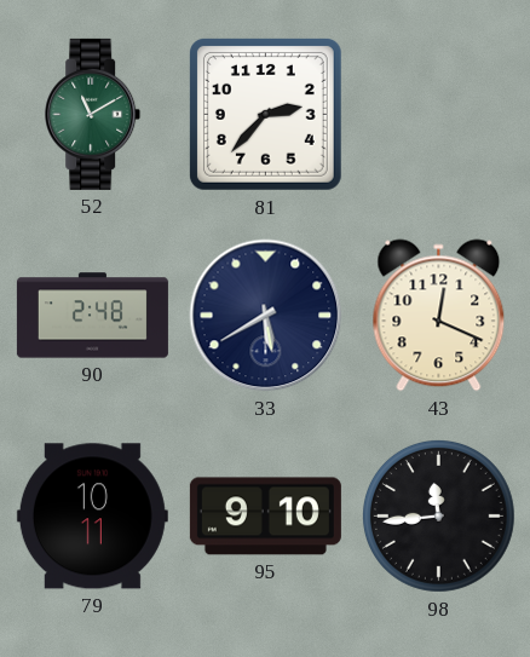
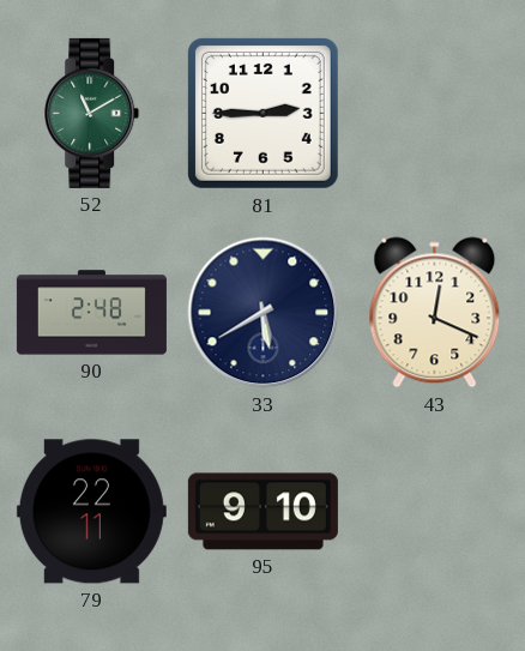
81: 2:37 -> 2:45 (262, 113)
79: 10:11 -> 22:11 (91, 512)
98: 11:44 -> none (438, 515)
